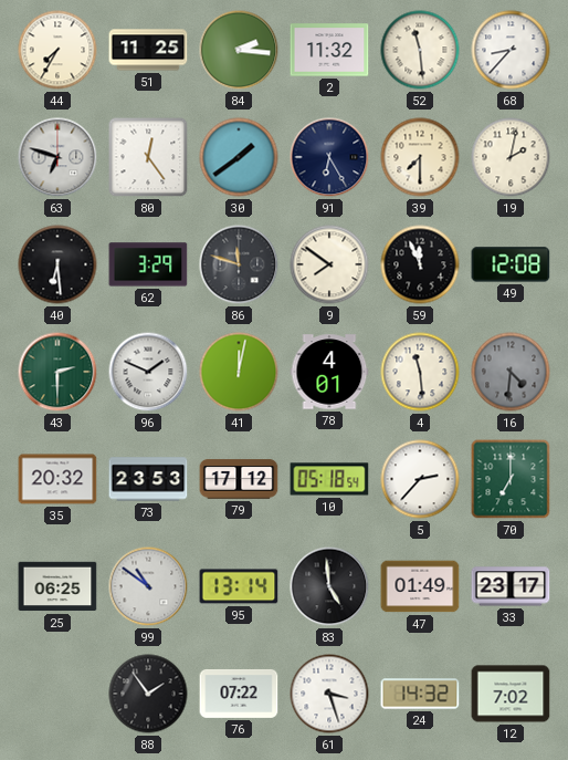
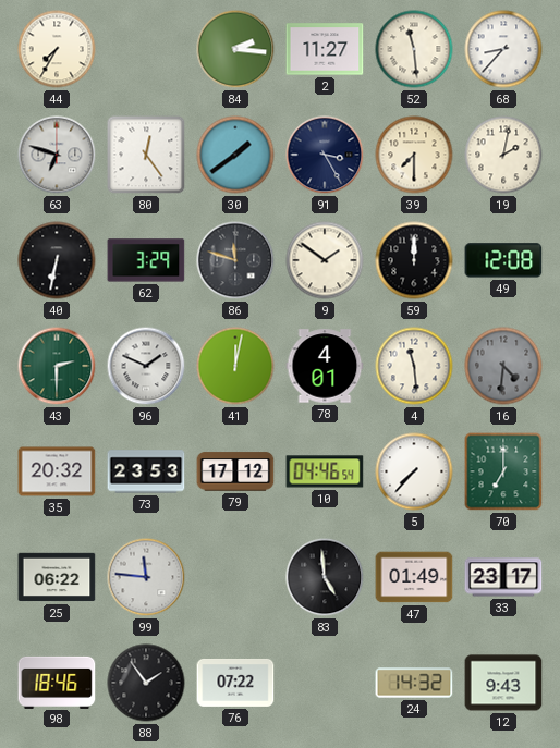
51: 11:25 -> none (148, 50)
2: 11:32 -> 11:27 (325, 49)
91: 6:25 -> 3:25 (325, 155)
40: 6:29 -> 6:32 (57, 260)
9: 7:51 -> 1:51 (325, 260)
59: 11:56 -> 12:00 (414, 260)
10: 05:18 -> 04:46 (325, 471)
5: 2:37 -> 7:37 (414, 471)
25: 06:25 -> 06:22 (57, 577)
99: 10:51 -> 11:46 (146, 577)
95: 13:14 -> none (239, 586)
98: none -> 18:46 (57, 682)
61: 3:27 -> none (329, 694)
12: 7:02 -> 9:43 (503, 683)
